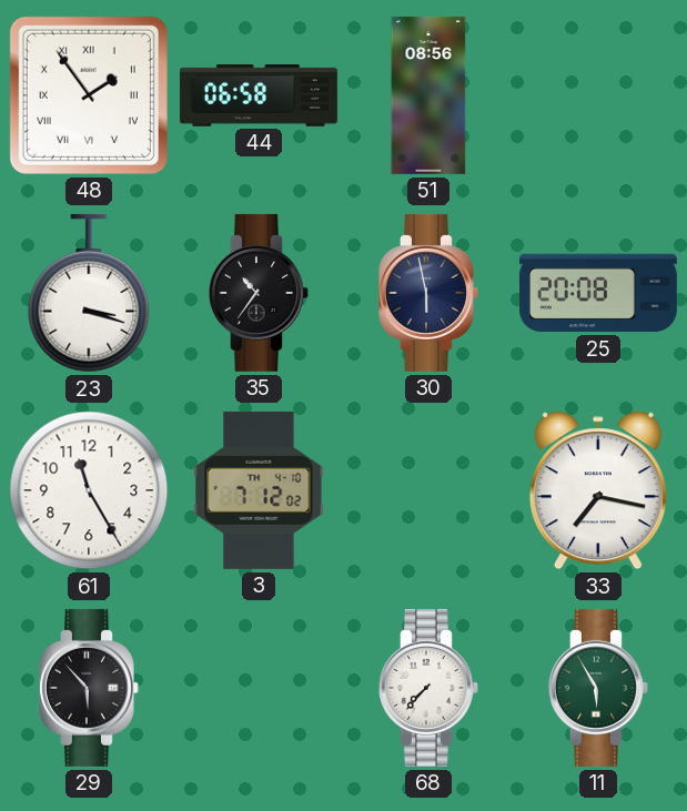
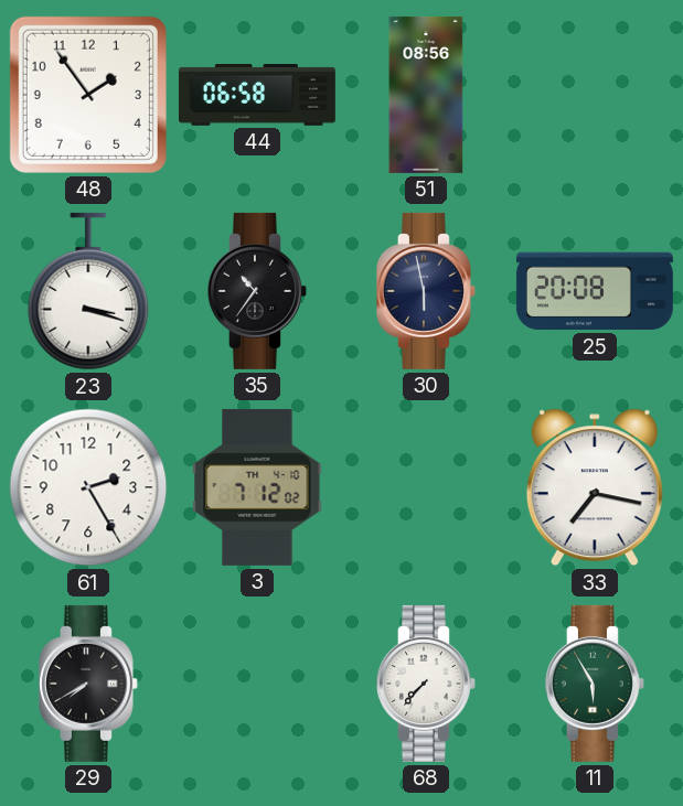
48 numerals: Roman -> Arabic (88, 95)
61: 11:25 -> 2:25 (88, 487)
29: 5:53 -> 7:40 (88, 684)
